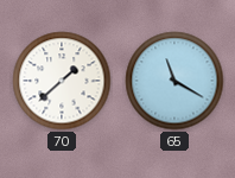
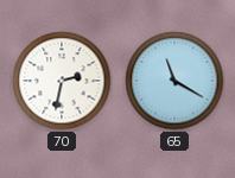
70: 1:38 -> 2:32 (62, 81)
